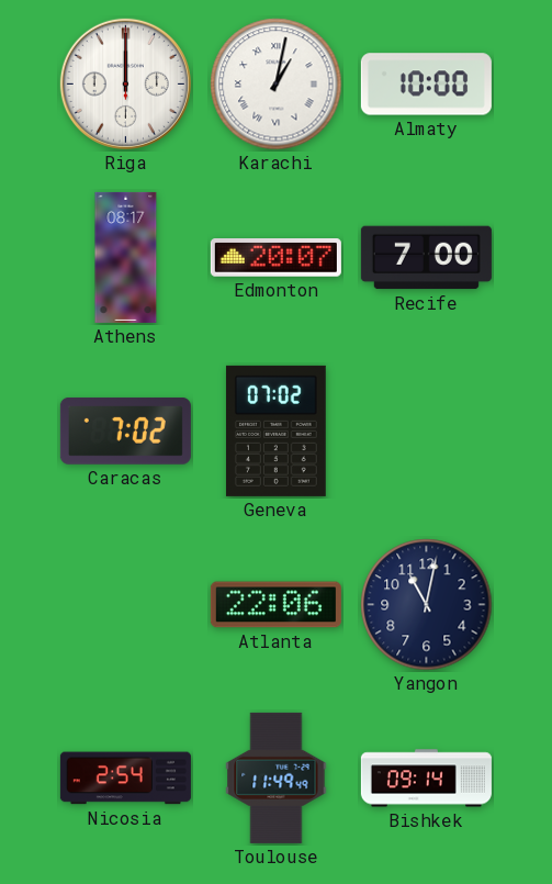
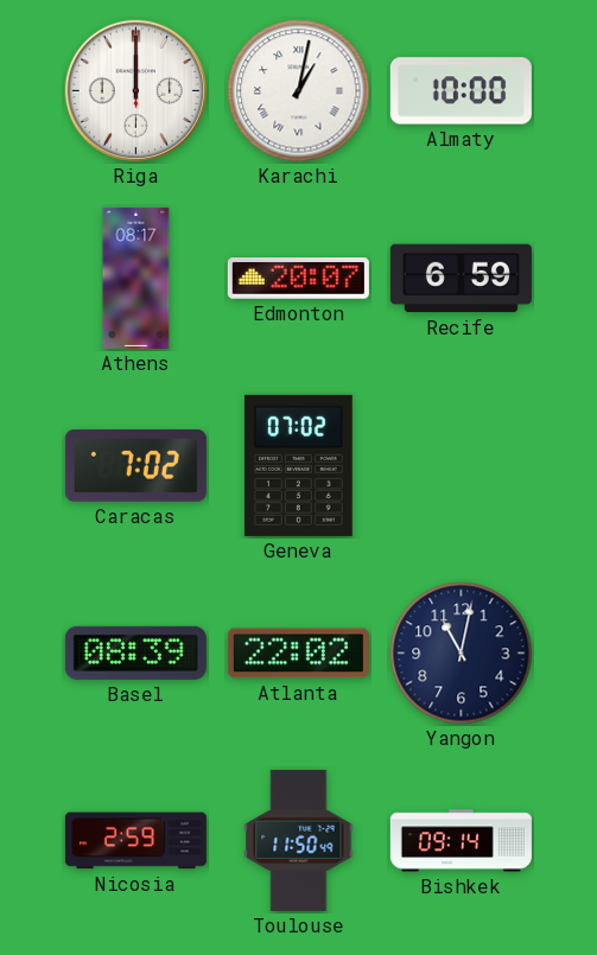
Recife: 7:00 -> 6:59 (461, 279)
Basel: none -> 08:39 (135, 652)
Atlanta: 22:06 -> 22:02 (298, 654)
Nicosia: 2:54 -> 2:59 (135, 841)
Toulouse: 11:49 -> 11:50 (299, 840)
